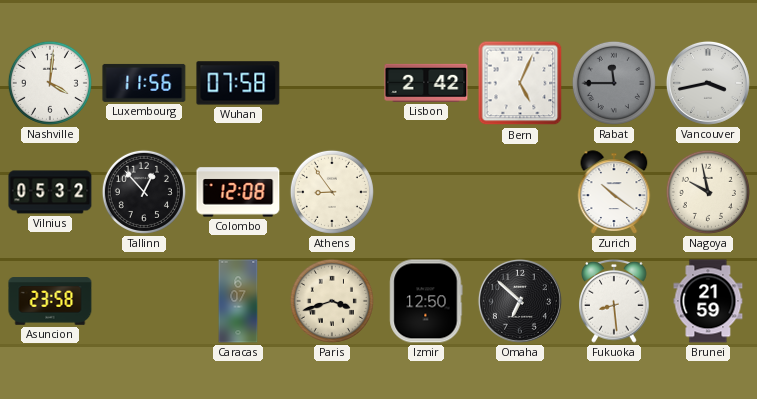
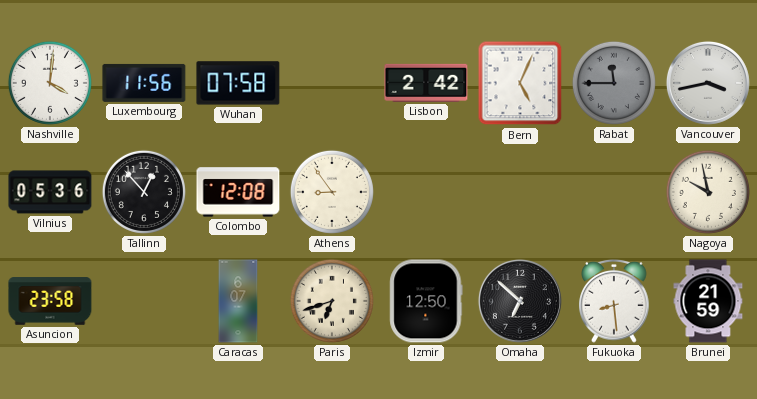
Vilnius: 05:32 -> 05:36 (50, 192)
Zurich: 10:21 -> none (614, 192)
Paris: 3:42 -> 6:42 (332, 301)
